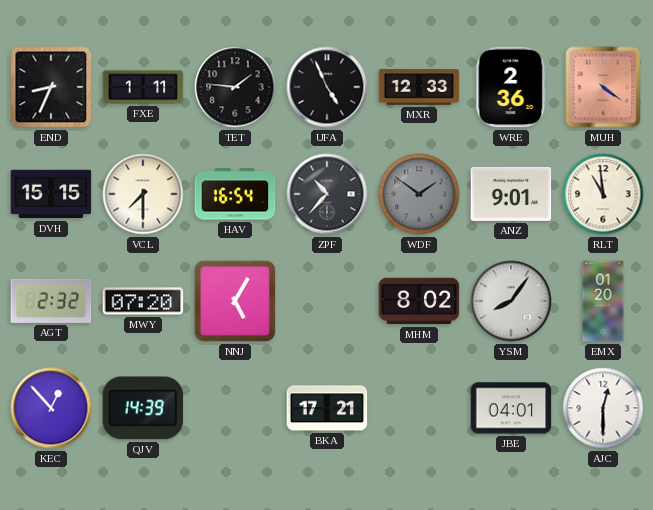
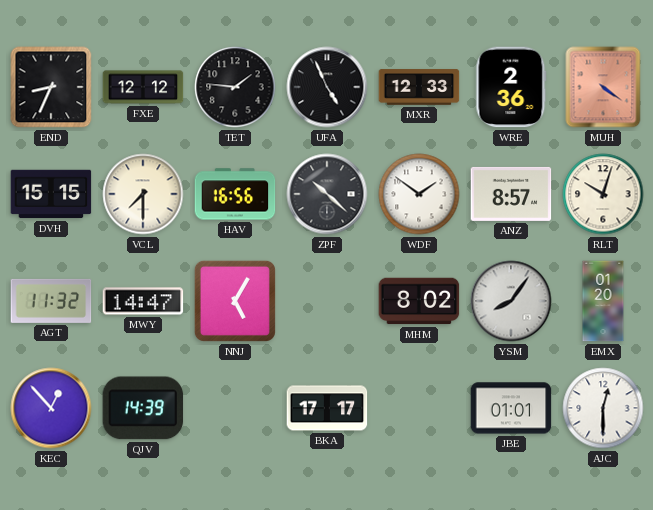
FXE: 1:11 -> 12:12 (143, 87)
HAV: 16:54 -> 16:56 (235, 194)
ZPF: 10:37 -> 10:22 (327, 194)
WDF dial: grey -> white (419, 194)
ANZ: 9:01 -> 8:57 (511, 194)
RLT: 10:59 -> 10:03 (603, 194)
AGT: 2:32 -> 11:32 (51, 301)
MWY: 07:20 -> 14:47 (143, 301)
BKA: 17:21 -> 17:17 (327, 408)
JBE: 04:01 -> 01:01 (511, 408)
